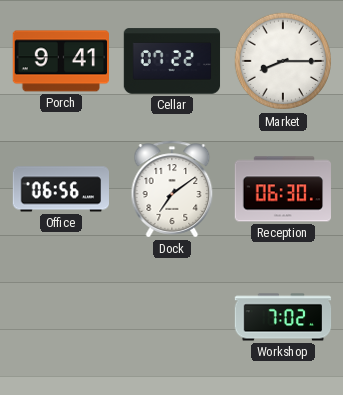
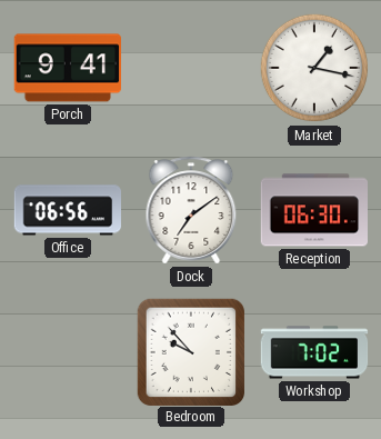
Cellar: 07:22 -> none (172, 61)
Market: 8:15 -> 1:17 (314, 68)
Bedroom: none -> 9:53 (190, 351)
